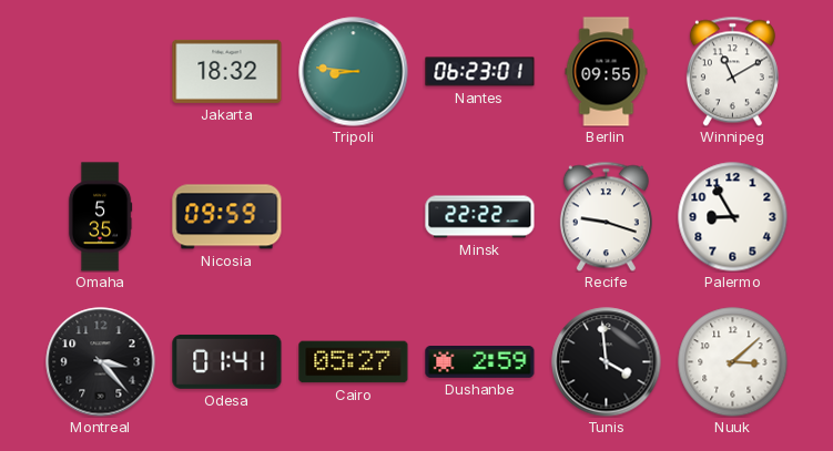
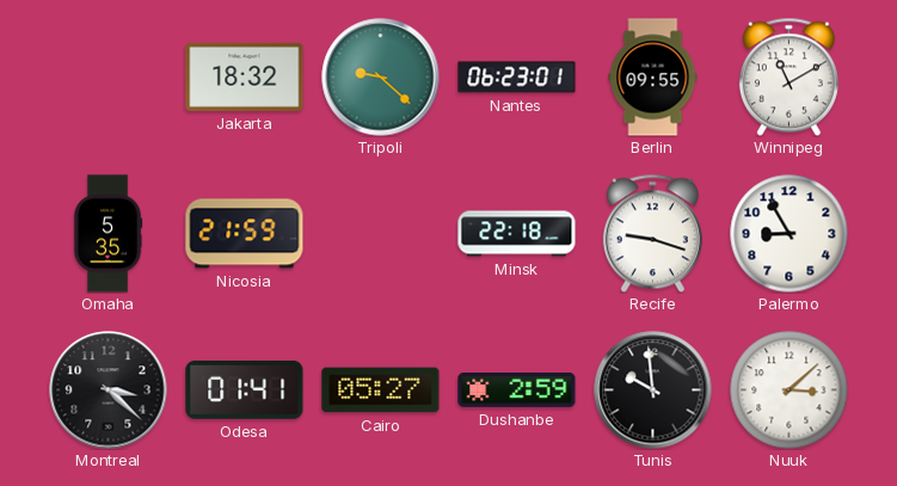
Tripoli: 8:46 -> 9:22 (381, 78)
Nicosia: 09:59 -> 21:59 (245, 234)
Minsk: 22:22 -> 22:18 (517, 234)
Montreal: 3:23 -> 3:22 (109, 390)
Tunis: 3:59 -> 9:59 (653, 390)
